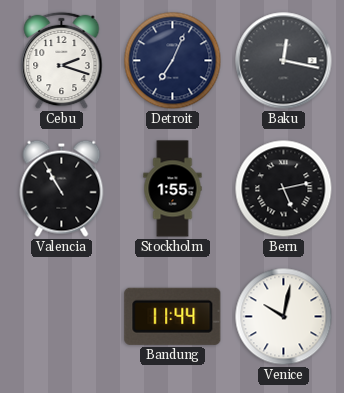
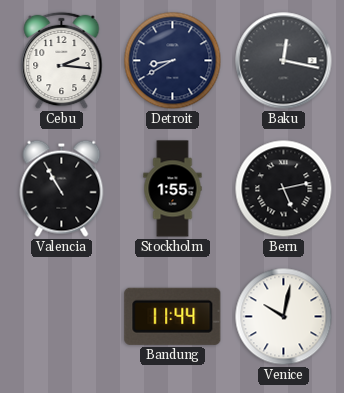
Cebu: 2:18 -> 2:16 (62, 61)
Detroit: 7:04 -> 8:40 (173, 61)
